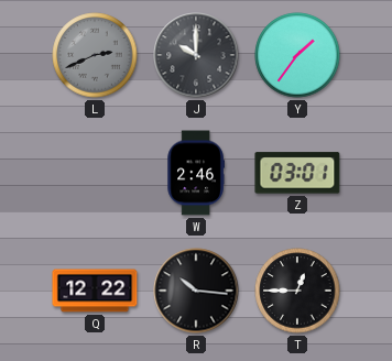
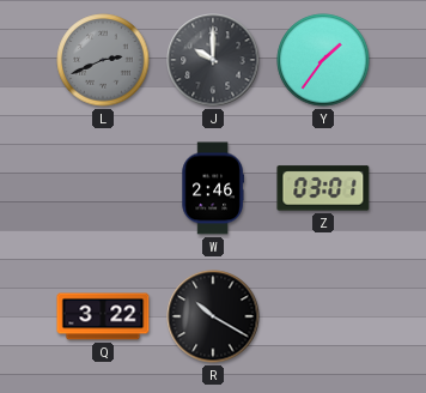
Q: 12:22 -> 3:22 (103, 316)
R: 10:16 -> 10:20 (213, 316)
T: 12:45 -> none (297, 291)
